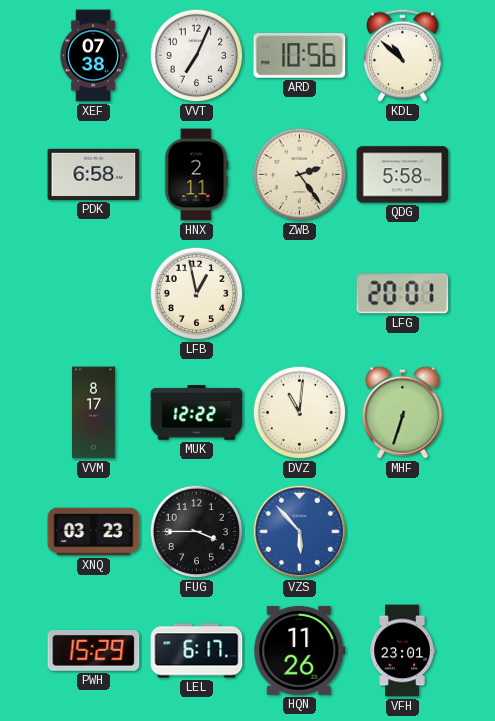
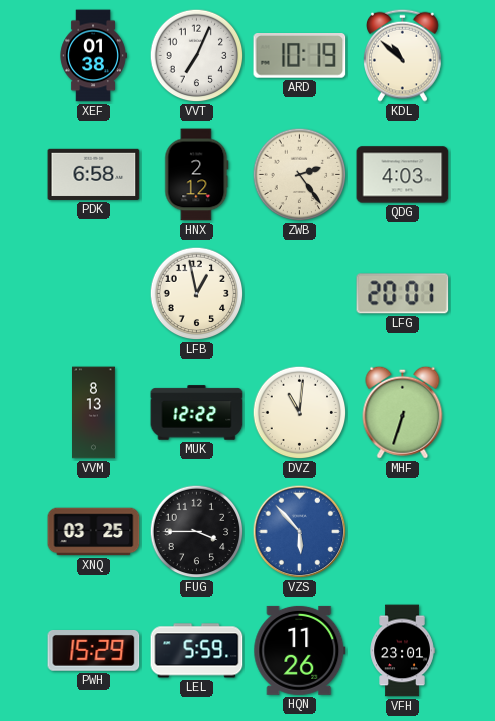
XEF: 07:38 -> 01:38 (93, 56)
ARD: 10:56 -> 10:19 (300, 56)
HNX: 2:11 -> 2:12 (197, 175)
QDG: 5:58 -> 4:03 (403, 175)
VVM: 8:17 -> 8:13 (94, 413)
XNQ: 03:23 -> 03:25 (94, 532)
LEL: 6:17 -> 5:59 (197, 651)
